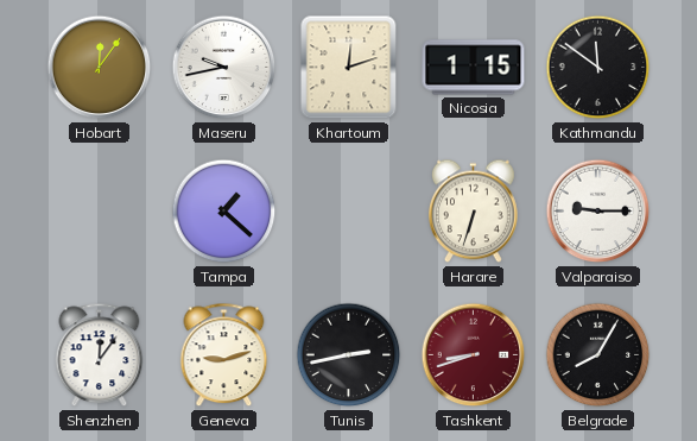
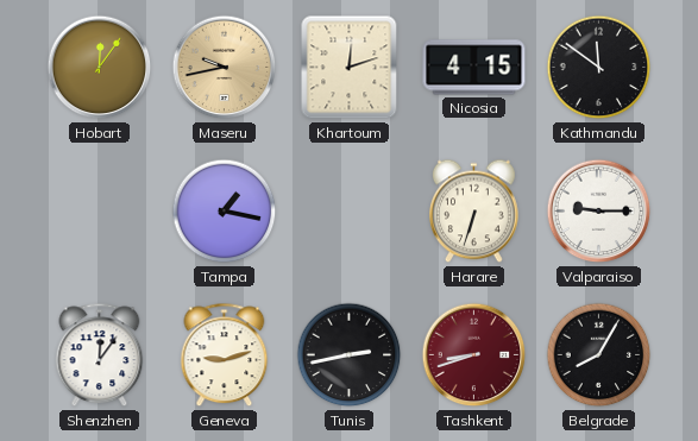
Maseru dial: white -> champagne (225, 68)
Nicosia: 1:15 -> 4:15 (474, 68)
Tampa: 1:22 -> 1:17 (225, 212)
